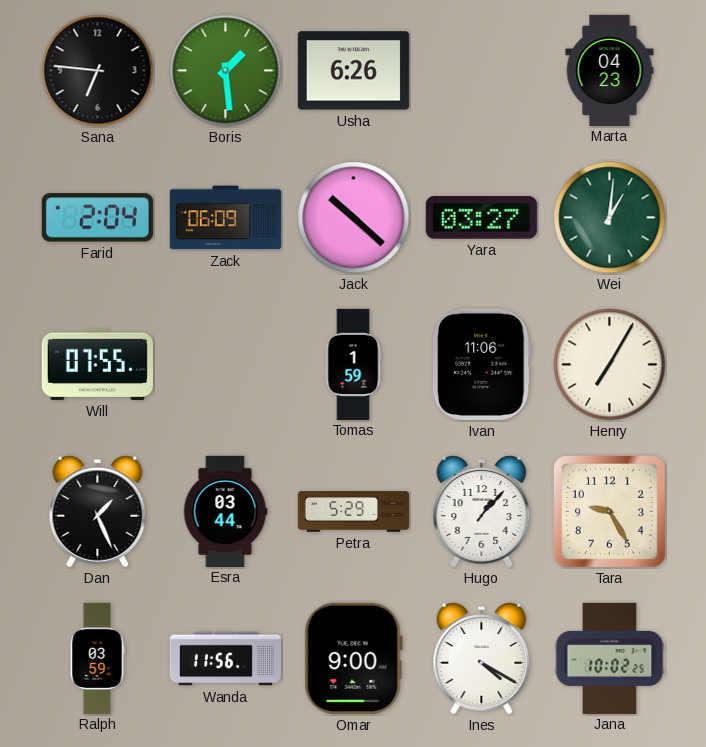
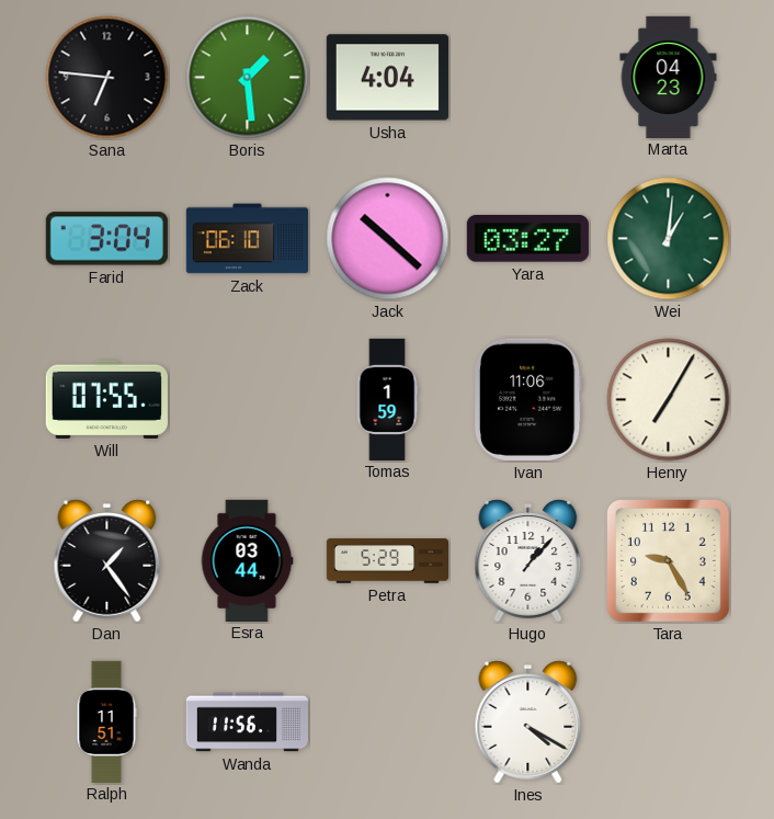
Usha: 6:26 -> 4:04 (387, 78)
Farid: 2:04 -> 3:04 (106, 239)
Zack: 06:09 -> 06:10 (247, 239)
Dan: 1:26 -> 1:24 (107, 561)
Ralph: 03:59 -> 11:51 (106, 721)
Omar: 9:00 -> none (353, 658)
Jana: 10:02 -> none (610, 658)
